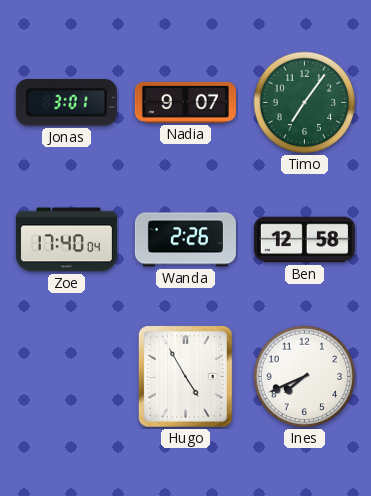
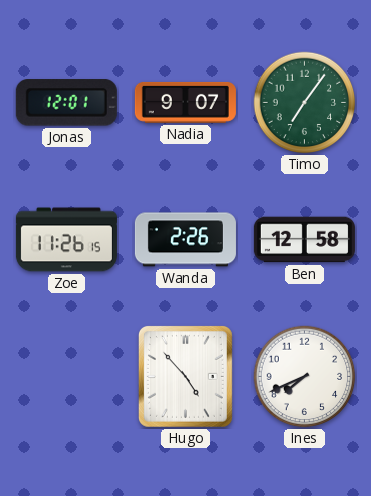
Jonas: 3:01 -> 12:01 (66, 103)
Zoe: 17:40 -> 11:26 (66, 240)
Hugo: 4:55 -> 4:53 (185, 376)
